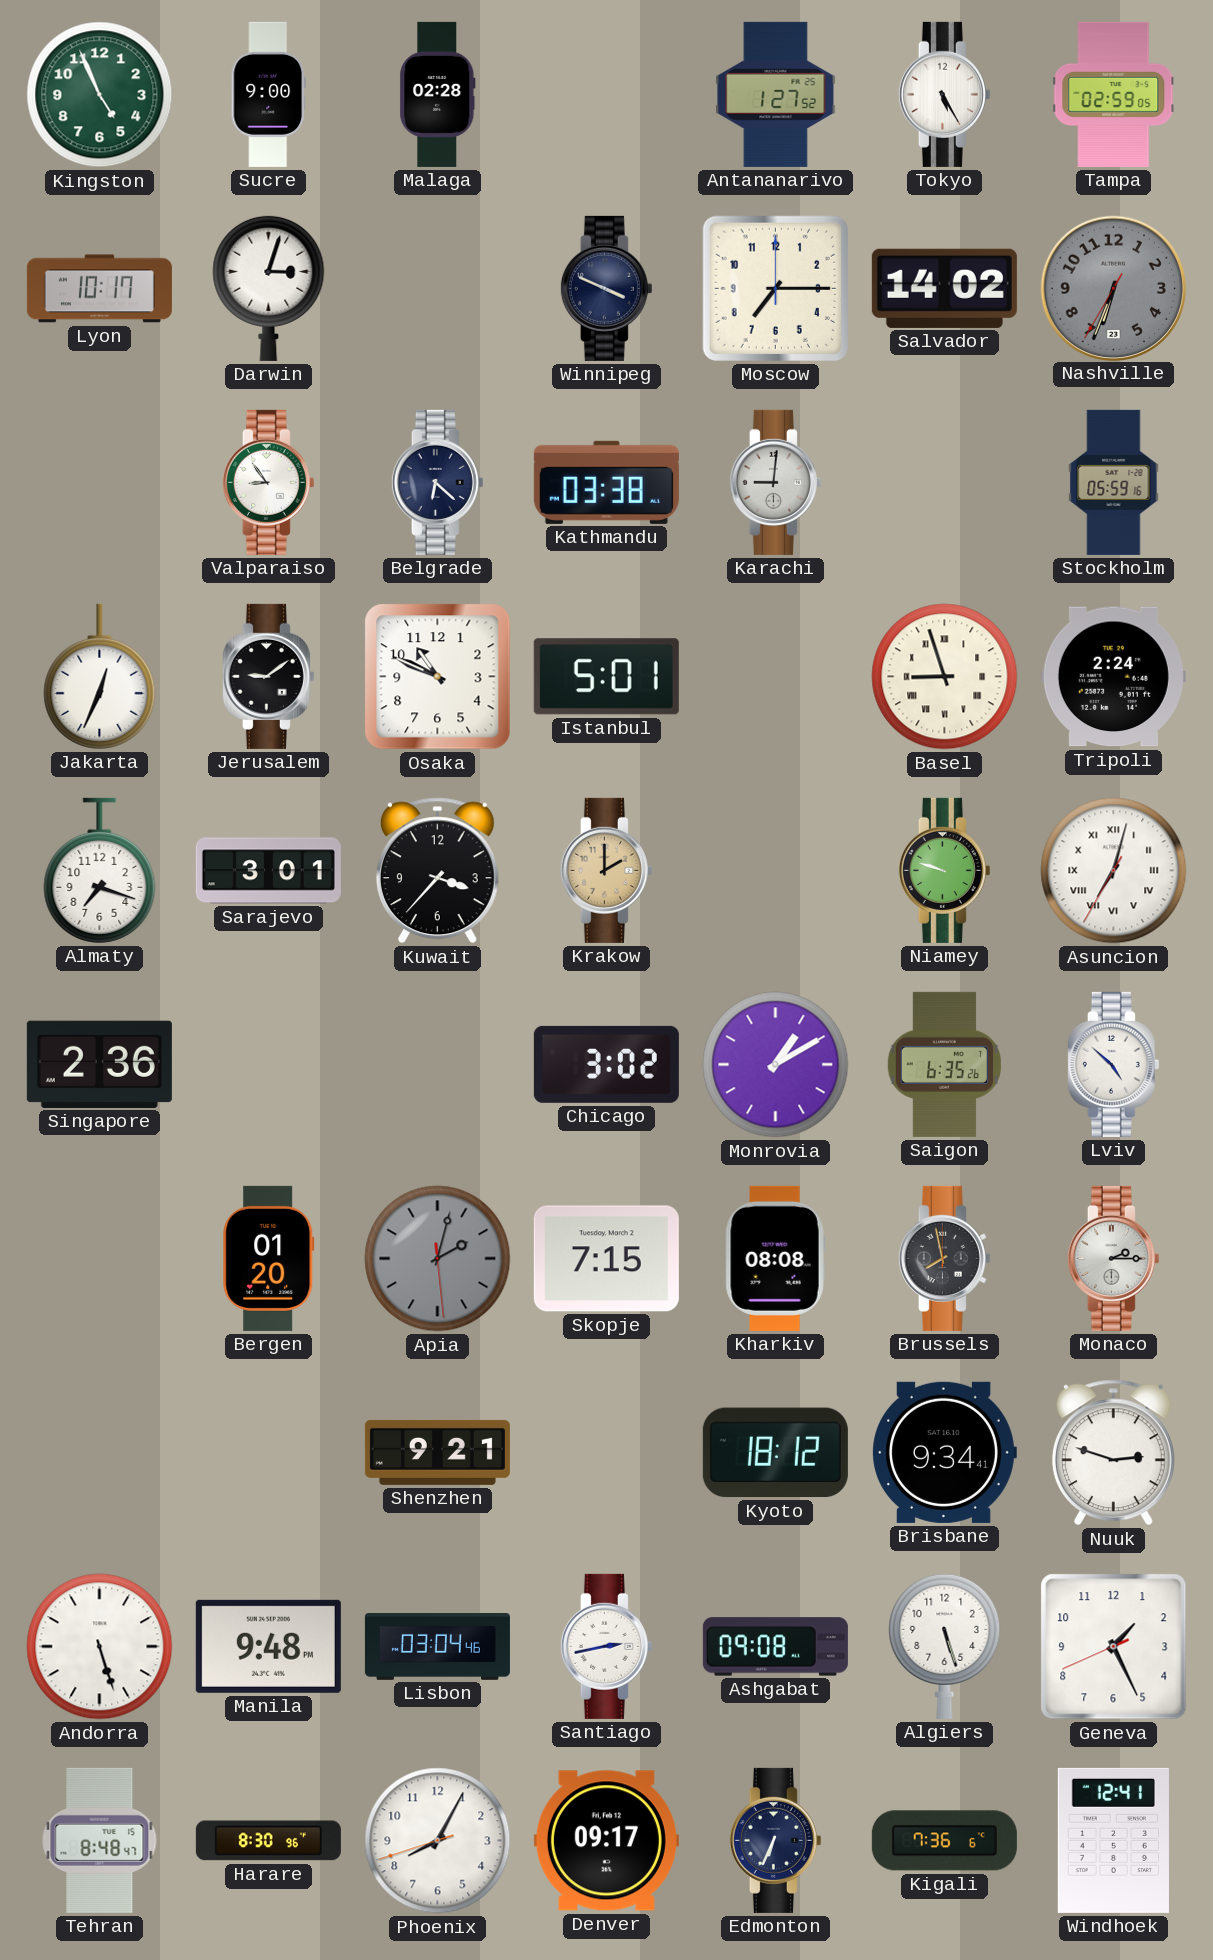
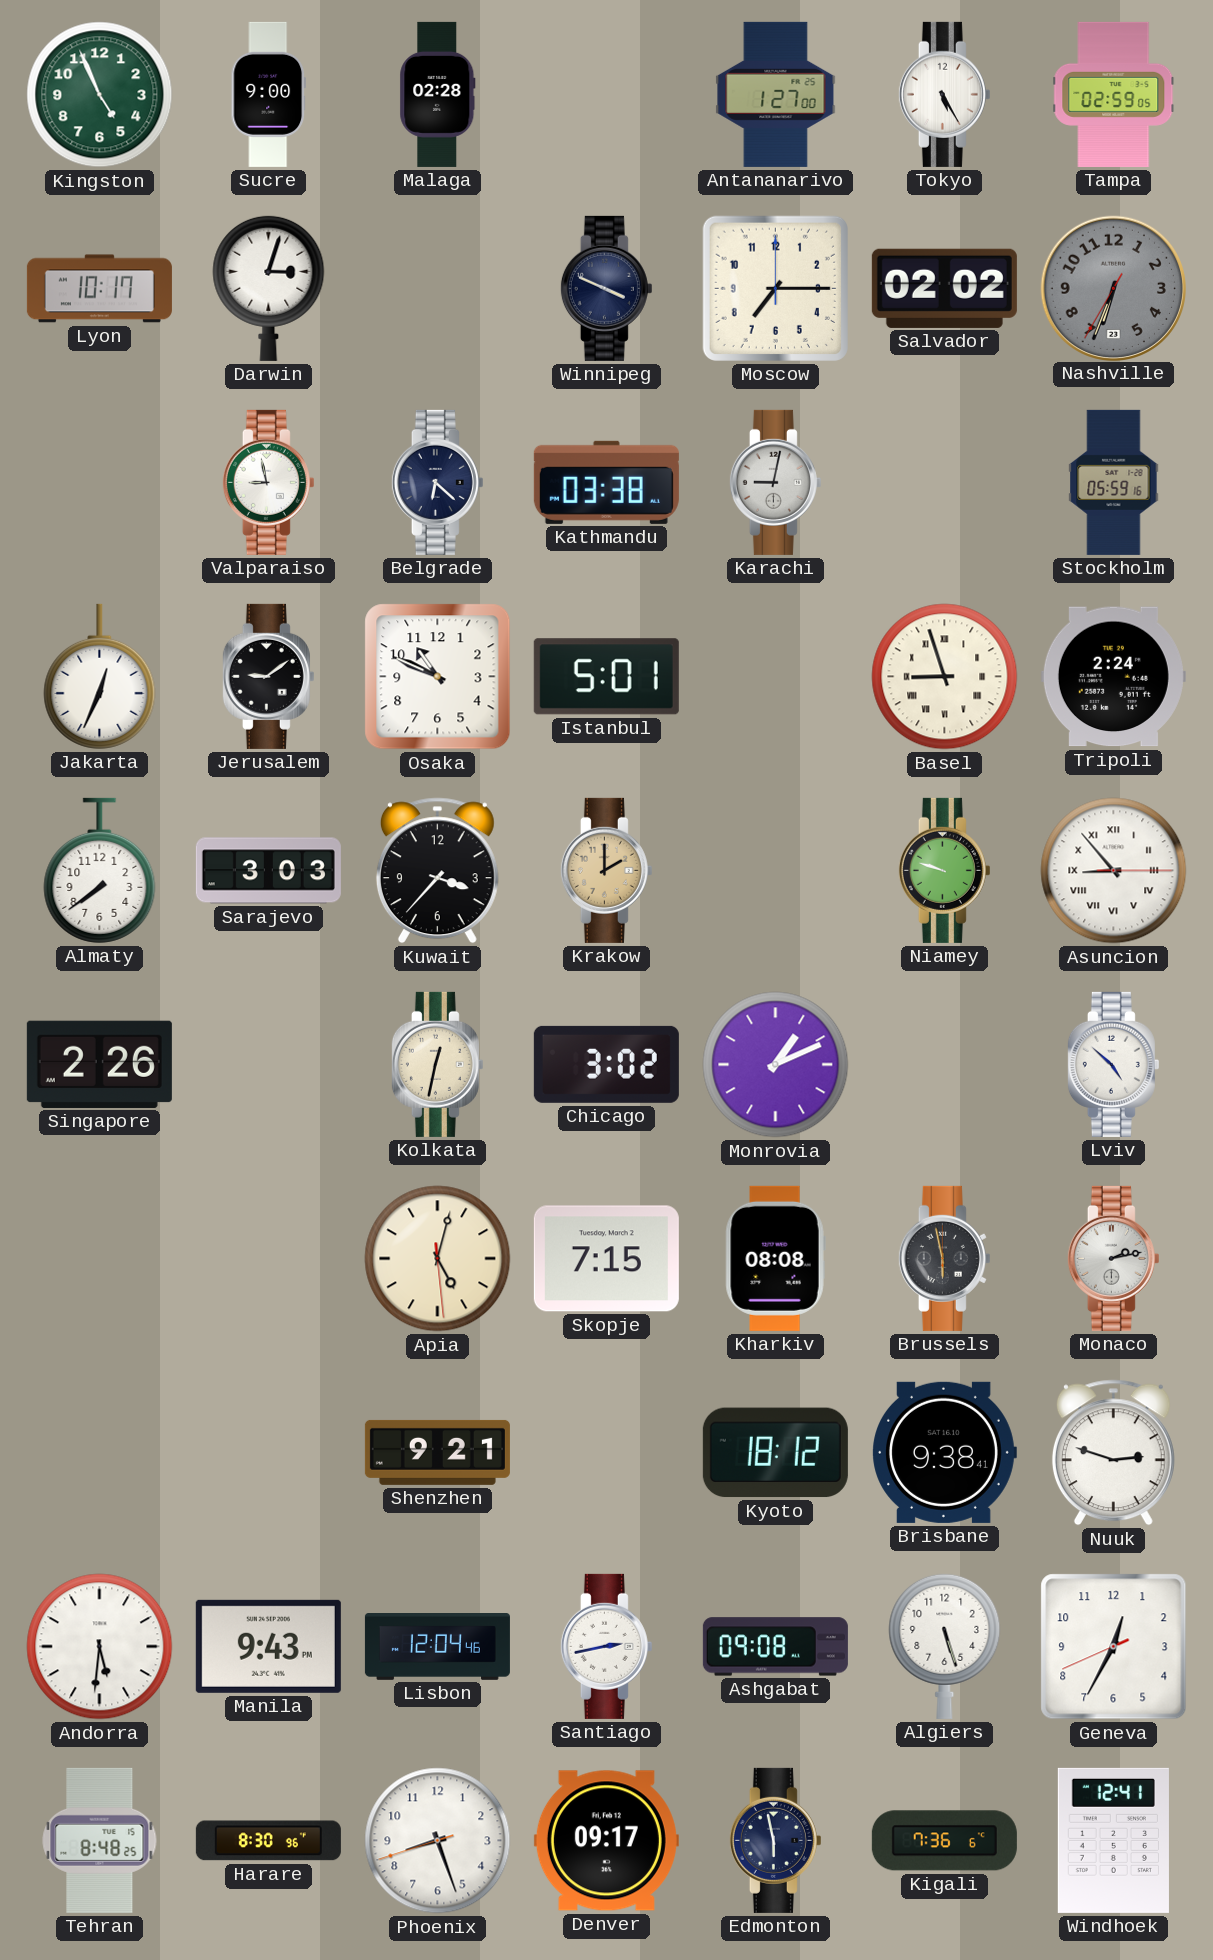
Antananarivo: 1:27:52 -> 1:27:00 (776, 94)
Salvador: 14:02 -> 02:02 (944, 288)
Valparaiso: 8:54 -> 8:58 (268, 482)
Karachi: 9:01 -> 9:02 (775, 482)
Almaty: 7:18 -> 7:39 (100, 870)
Sarajevo: 3:01 -> 3:03 (268, 871)
Asuncion: 7:02 -> 8:53 (1114, 871)
Singapore: 2:36 -> 2:26 (99, 1064)
Kolkata: none -> 12:32 (437, 1064)
Monrovia: 1:10 -> 1:11 (776, 1065)
Saigon: 6:35 -> none (944, 1064)
Bergen: 01:20 -> none (269, 1258)
Apia: 2:02 -> 5:02 (438, 1259)
Apia dial: grey -> cream (438, 1259)
Brussels: 7:58 -> 5:58 (944, 1258)
Monaco: 2:15 -> 2:13 (1113, 1258)
Brisbane: 9:34 -> 9:38 (944, 1452)
Andorra: 5:27 -> 5:31 (100, 1647)
Manila: 9:48 -> 9:43 (268, 1646)
Lisbon: 03:04 -> 12:04 (437, 1647)
Geneva: 1:25 -> 12:34 (1114, 1647)
Tehran: 8:48:47 -> 8:48:25 (100, 1840)
Phoenix: 8:04 -> 8:26 (438, 1841)
Edmonton: 6:34 -> 5:58 (775, 1840)
